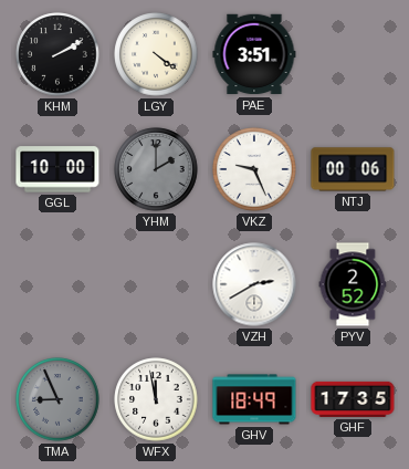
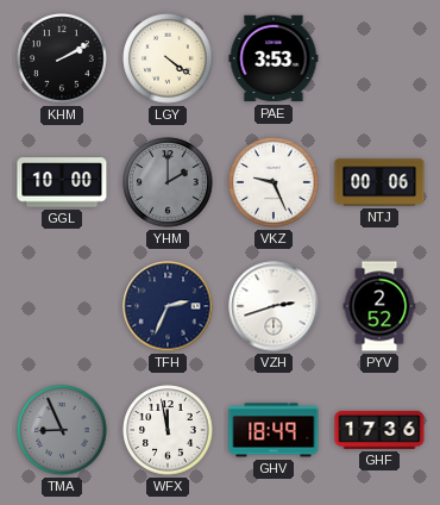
PAE: 3:51 -> 3:53 (274, 58)
TFH: none -> 2:34 (168, 306)
VZH: 2:40 -> 2:42 (274, 306)
GHF: 17:35 -> 17:36 (379, 430)
